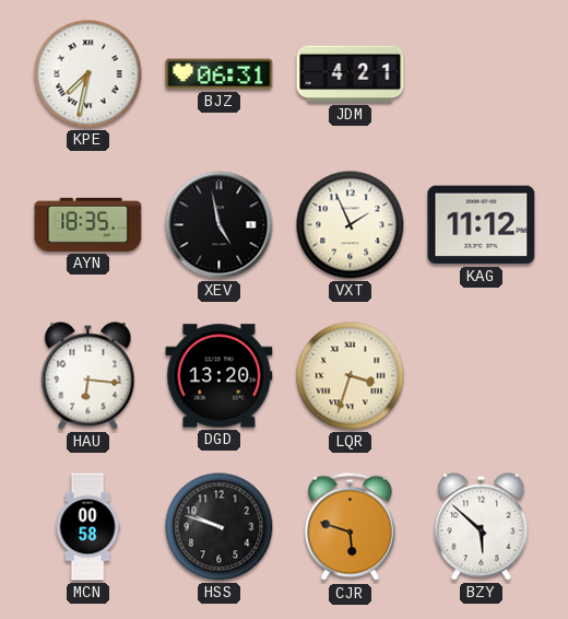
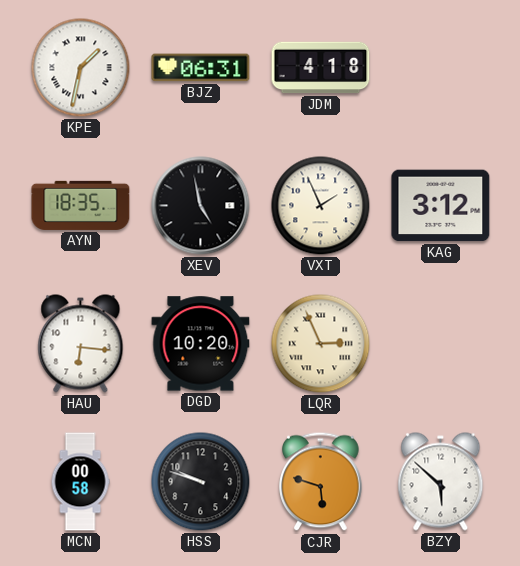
KPE: 7:32 -> 1:32 (81, 68)
JDM: 4:21 -> 4:18 (321, 68)
KAG: 11:12 -> 3:12 (441, 206)
DGD: 13:20 -> 10:20 (201, 344)
LQR: 3:33 -> 2:56 (321, 344)
